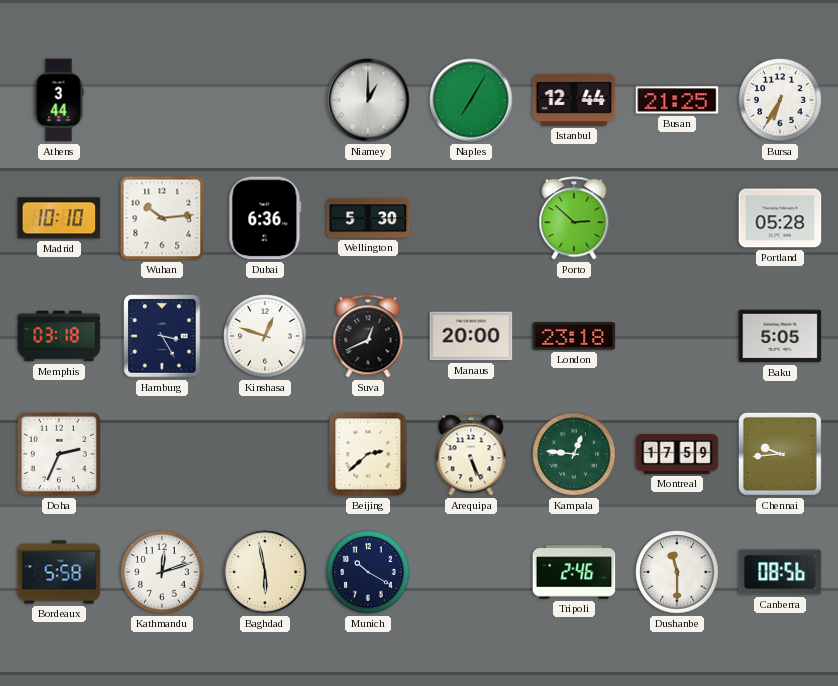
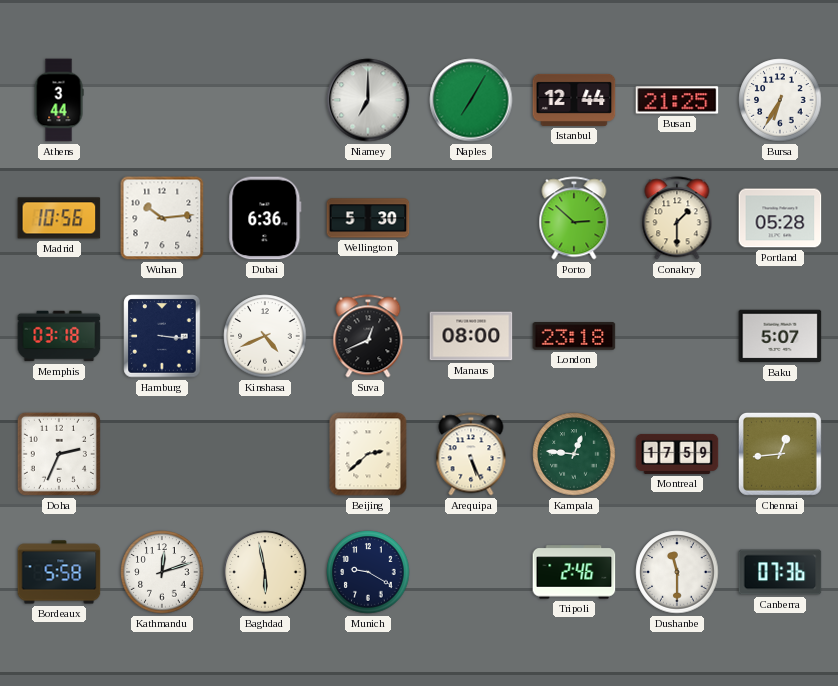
Niamey: 1:00 -> 7:00 (368, 100)
Madrid: 10:10 -> 10:56 (59, 218)
Conakry: none -> 1:30 (677, 218)
Hamburg: 3:25 -> 3:16 (162, 336)
Kinshasa: 12:48 -> 4:41 (265, 336)
Manaus: 20:00 -> 08:00 (471, 336)
Baku: 5:05 -> 5:07 (780, 336)
Chennai: 9:44 -> 12:44 (780, 454)
Munich: 10:20 -> 9:20 (368, 572)
Canberra: 08:56 -> 07:36 (780, 572)
